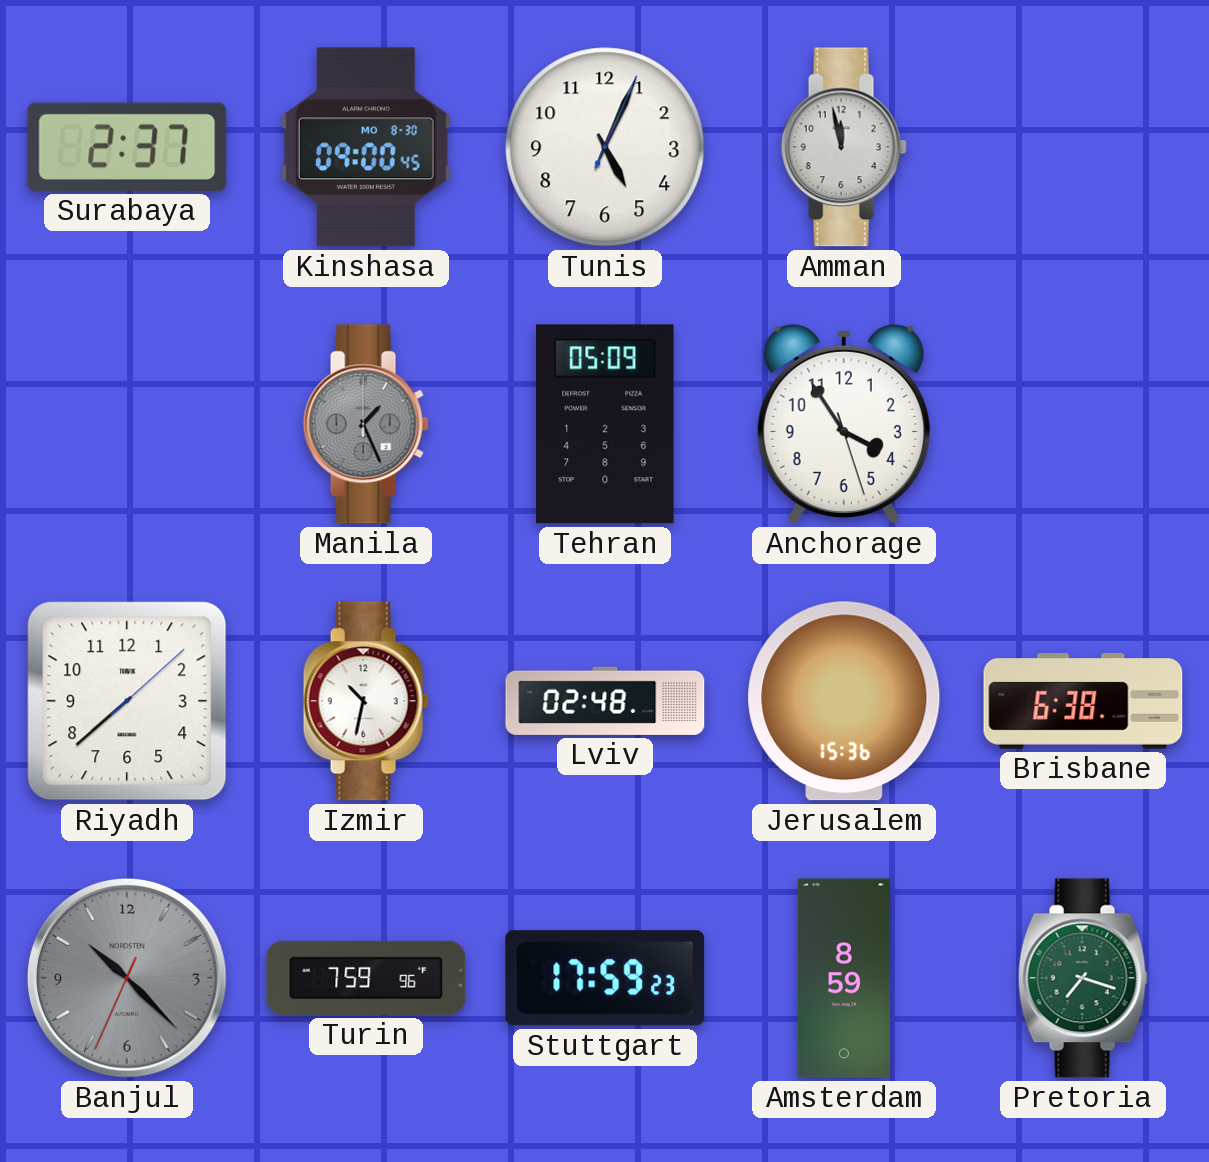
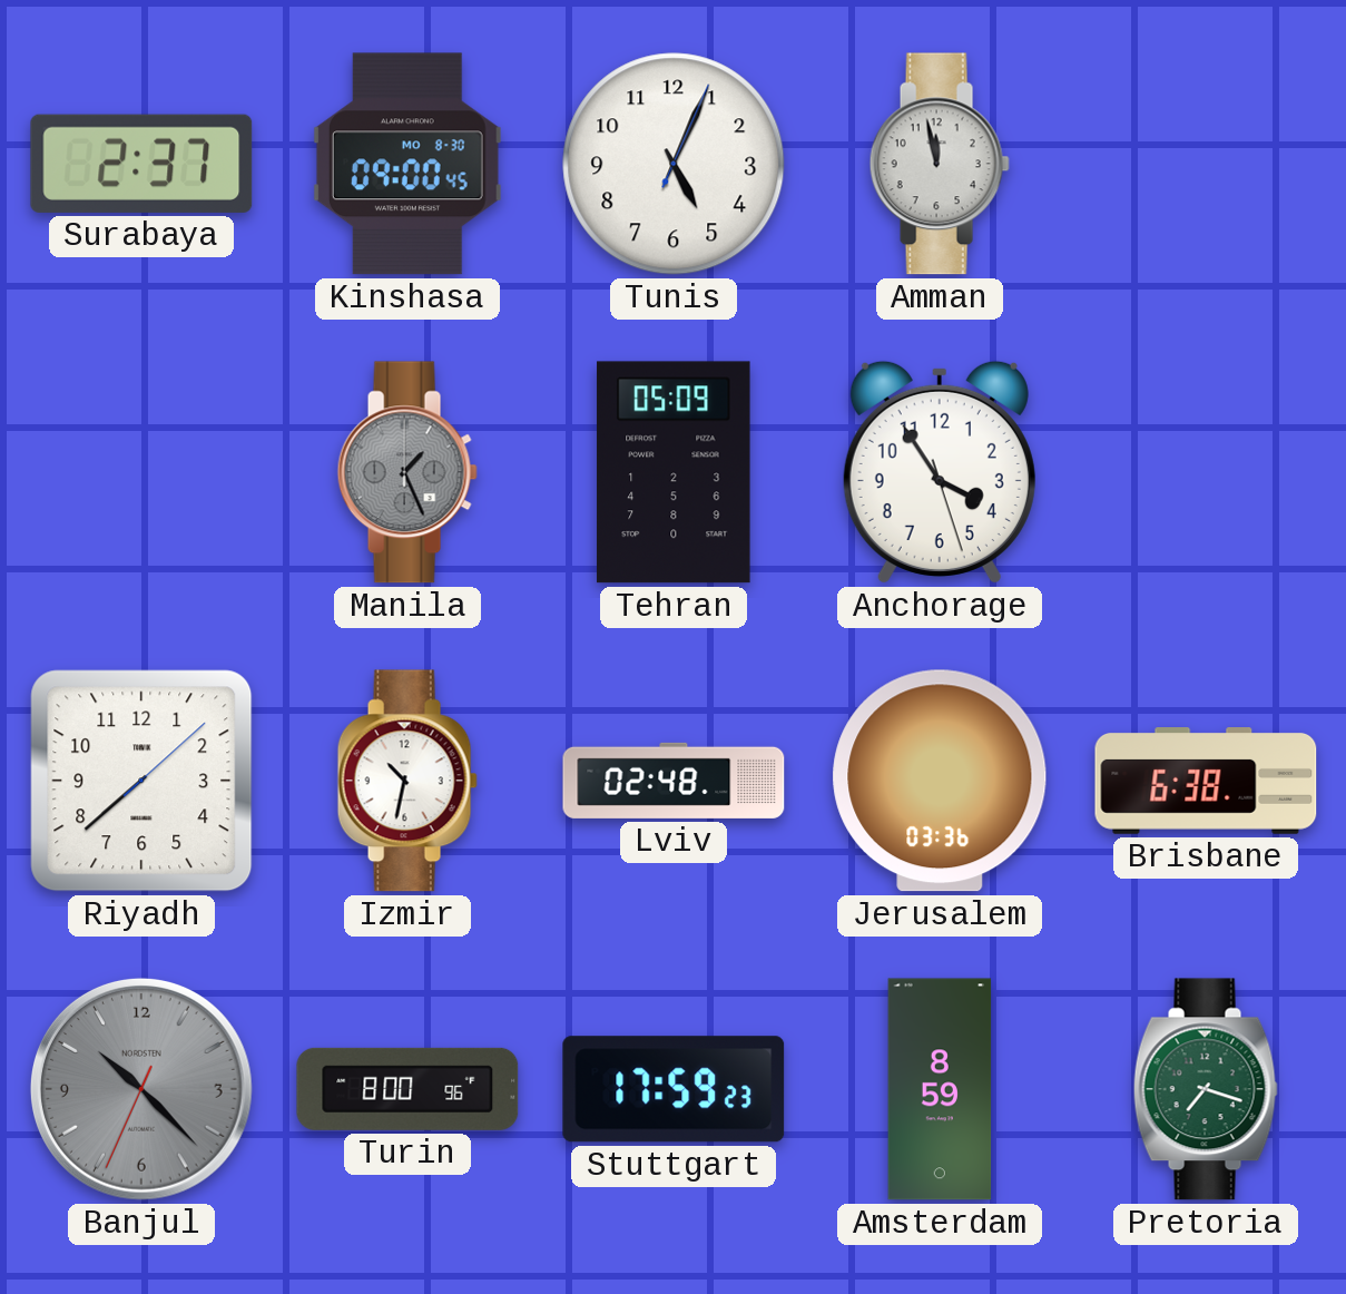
Jerusalem: 15:36 -> 03:36 (940, 781)
Turin: 7:59 -> 8:00 (407, 1089)
